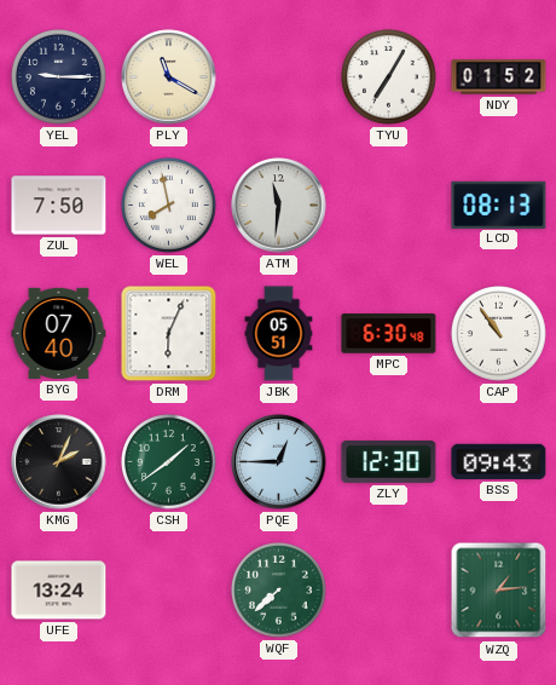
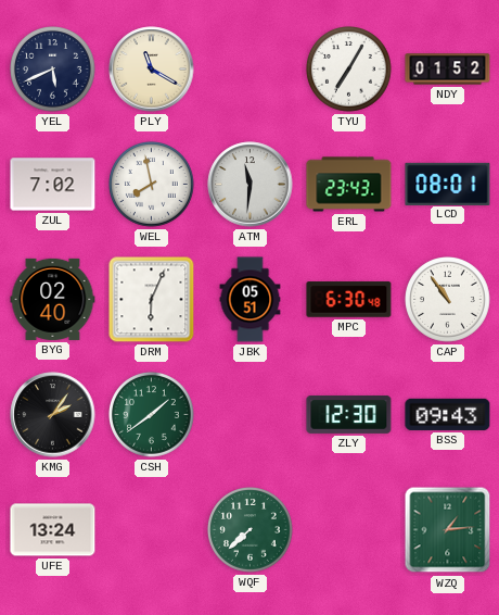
YEL: 9:15 -> 5:41 (53, 70)
ZUL: 7:50 -> 7:02 (53, 185)
ERL: none -> 23:43 (349, 185)
LCD: 08:13 -> 08:01 (448, 184)
BYG: 07:40 -> 02:40 (53, 299)
KMG: 2:04 -> 2:06 (53, 415)
PQE: 12:45 -> none (279, 462)
